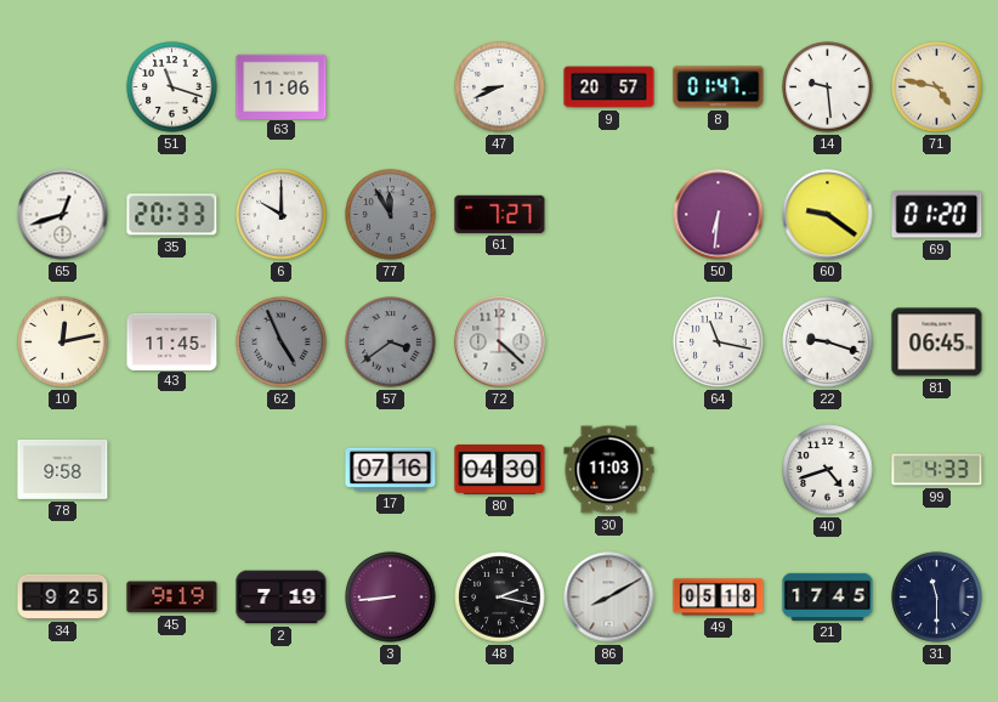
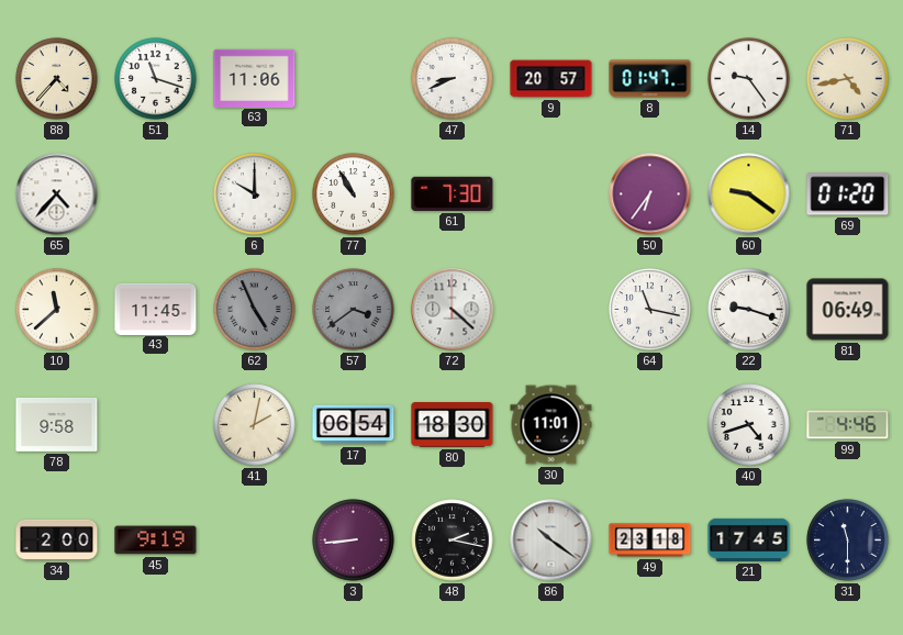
88: none -> 4:37 (57, 79)
14: 9:29 -> 9:24 (749, 79)
71: 4:47 -> 4:43 (848, 79)
65: 12:42 -> 4:37 (57, 194)
35: 20:33 -> none (172, 215)
77: 11:55 -> 10:55 (354, 194)
77 dial: grey -> white (354, 194)
61: 7:27 -> 7:30 (453, 193)
50: 6:31 -> 6:36 (650, 194)
10: 12:13 -> 11:38 (57, 310)
81: 06:45 -> 06:49 (848, 310)
41: none -> 2:02 (255, 425)
17: 07:16 -> 06:54 (354, 425)
80: 04:30 -> 18:30 (453, 425)
30: 11:03 -> 11:01 (551, 425)
99: 4:33 -> 4:46 (848, 425)
34: 9:25 -> 2:00 (57, 539)
2: 7:19 -> none (282, 598)
86: 8:10 -> 10:21 (551, 541)
49: 05:18 -> 23:18 (650, 541)
